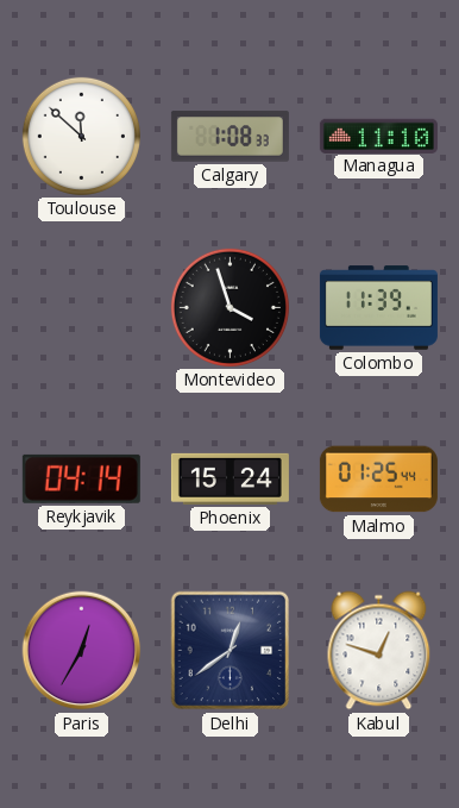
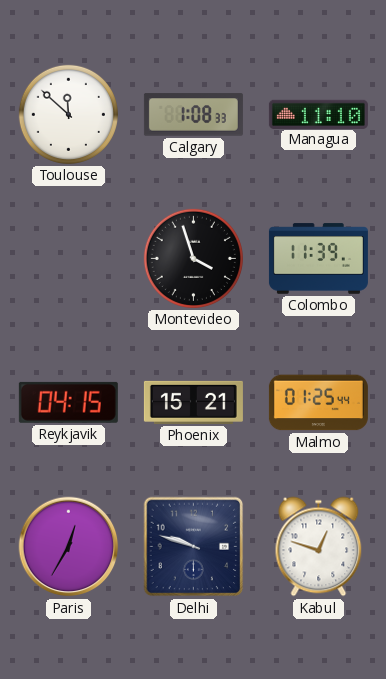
Reykjavik: 04:14 -> 04:15 (68, 402)
Phoenix: 15:24 -> 15:21 (193, 402)
Delhi: 12:39 -> 9:48 (194, 547)
